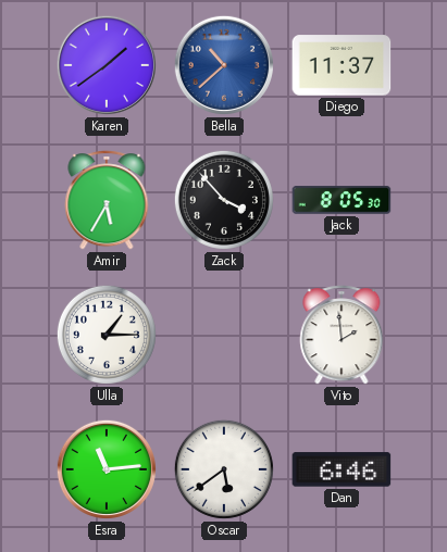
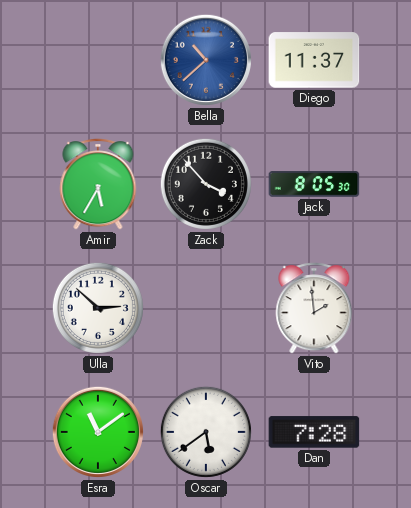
Karen: 1:39 -> none (107, 65)
Ulla: 1:15 -> 2:52 (98, 308)
Esra: 11:14 -> 11:09 (98, 432)
Dan: 6:46 -> 7:28 (314, 432)
